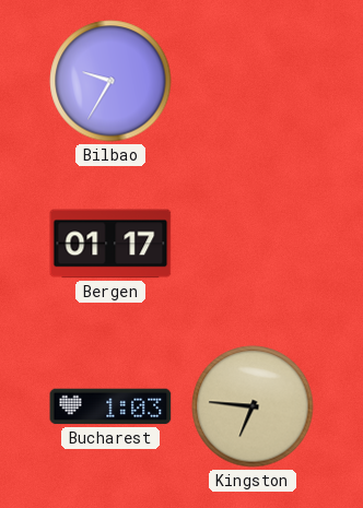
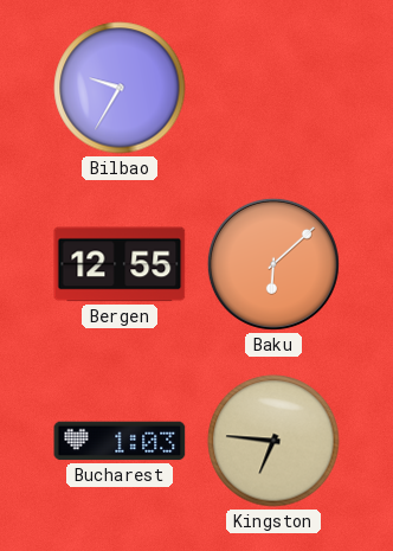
Bergen: 01:17 -> 12:55 (120, 264)
Baku: none -> 6:08 (273, 264)
